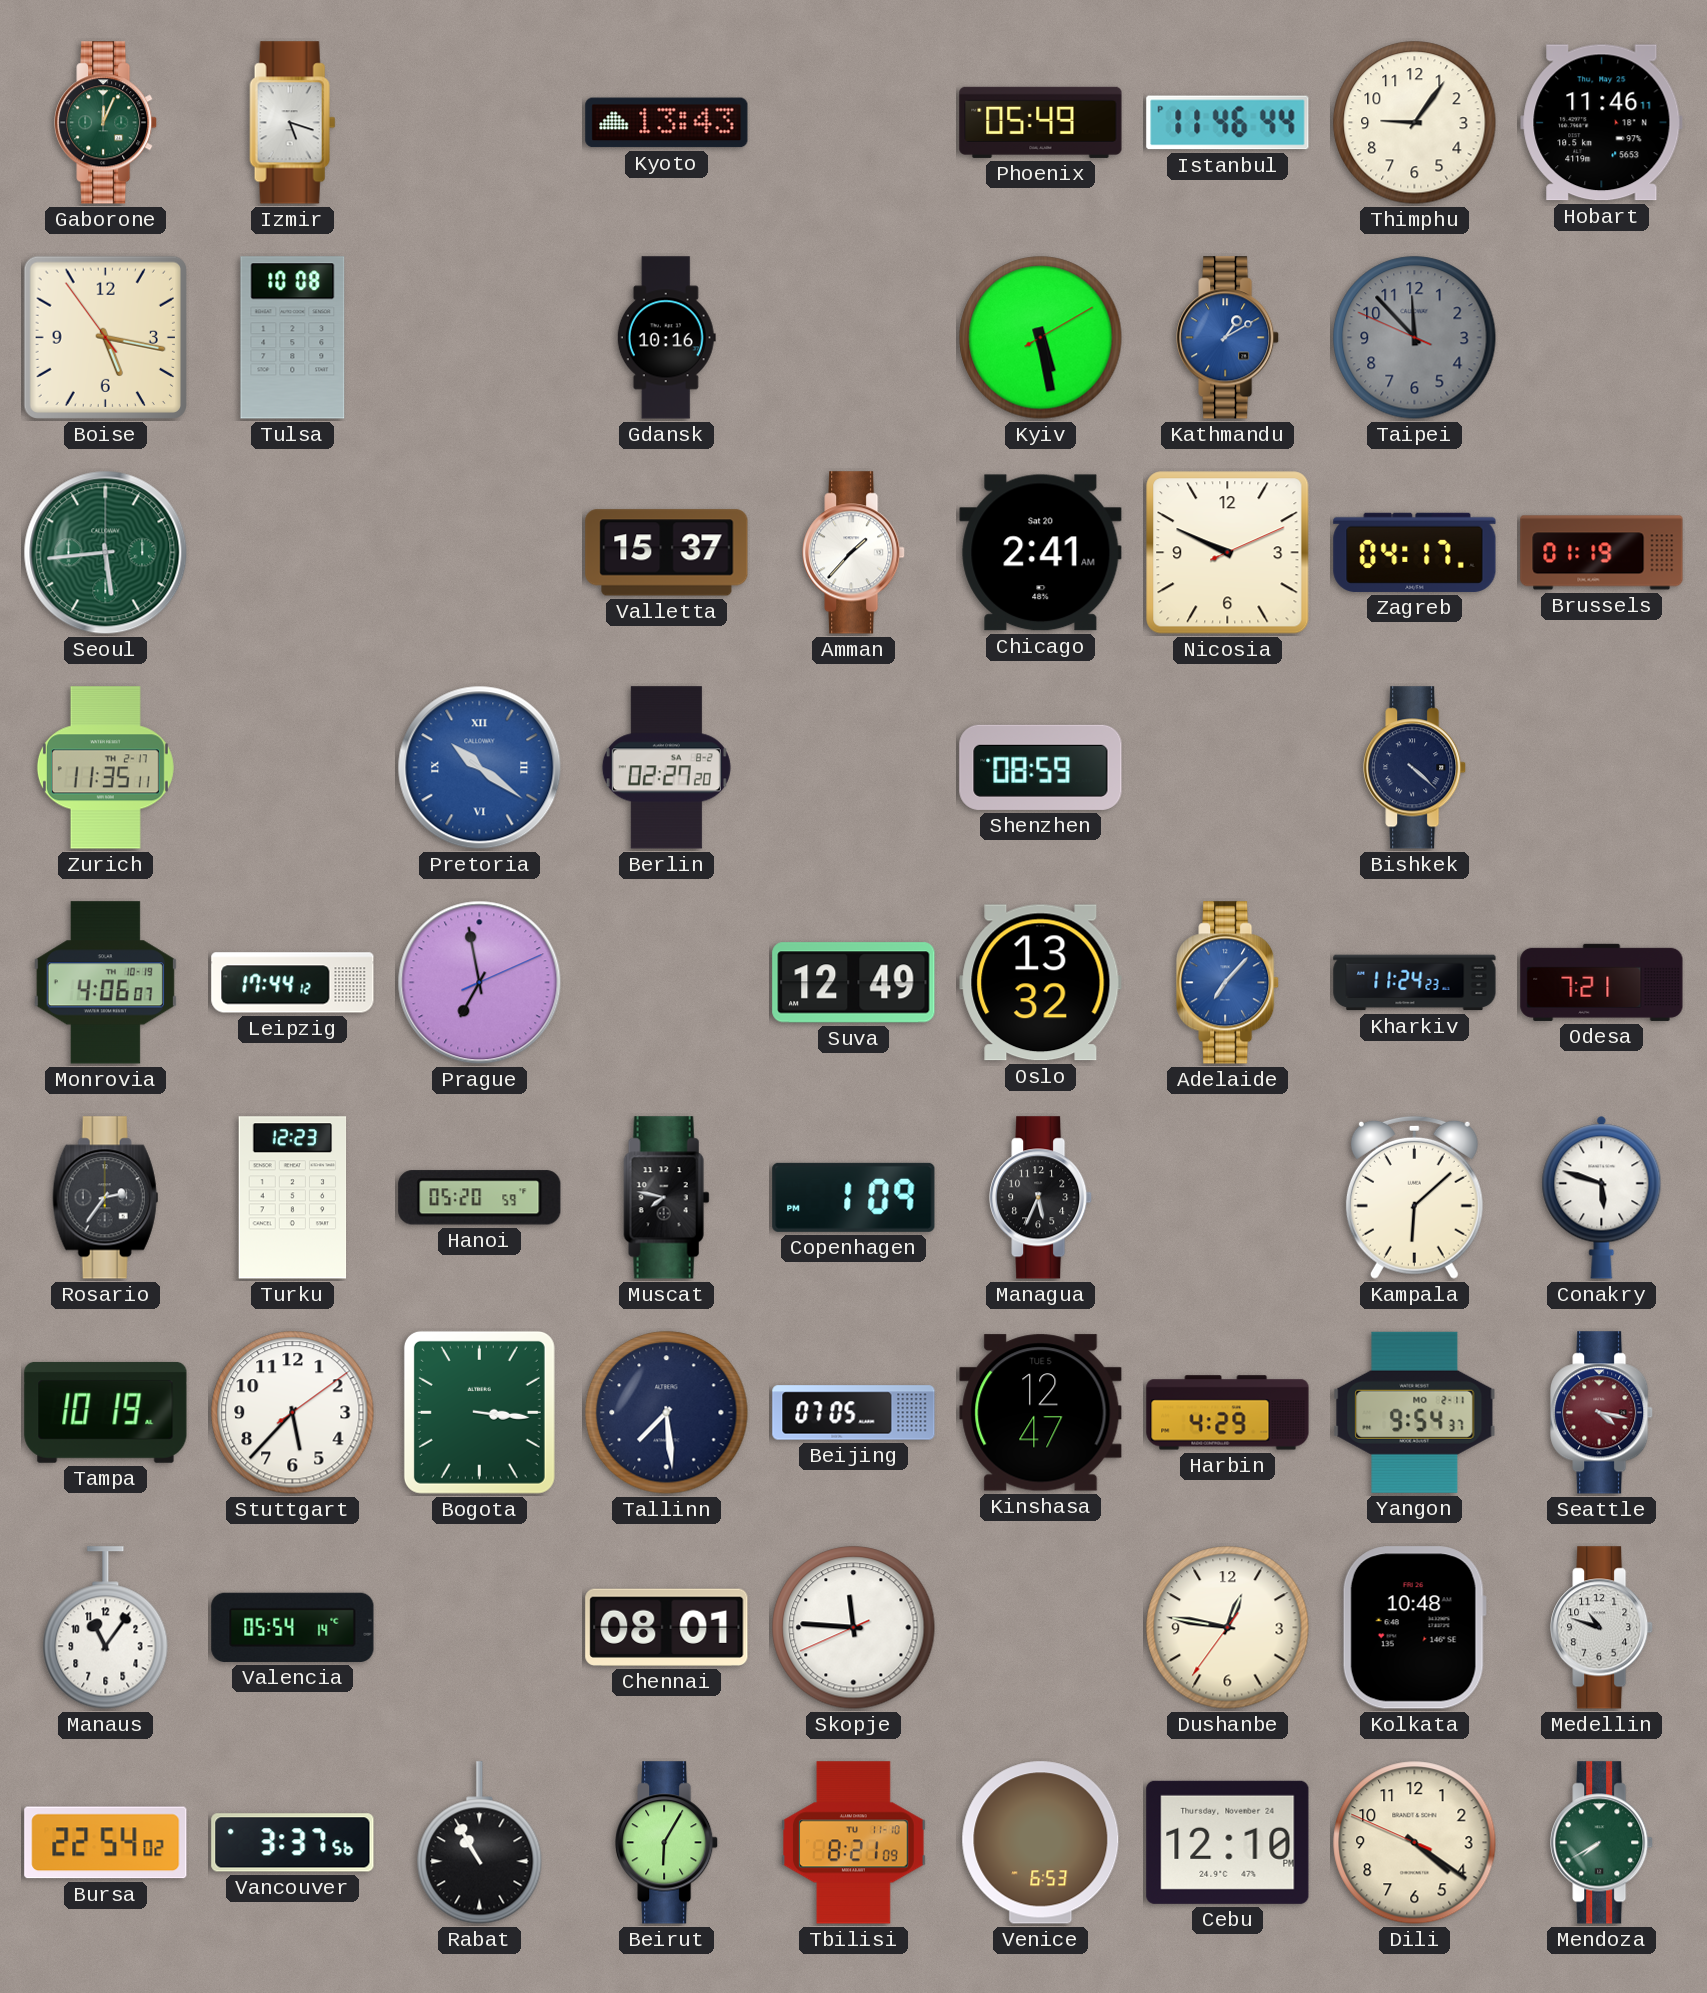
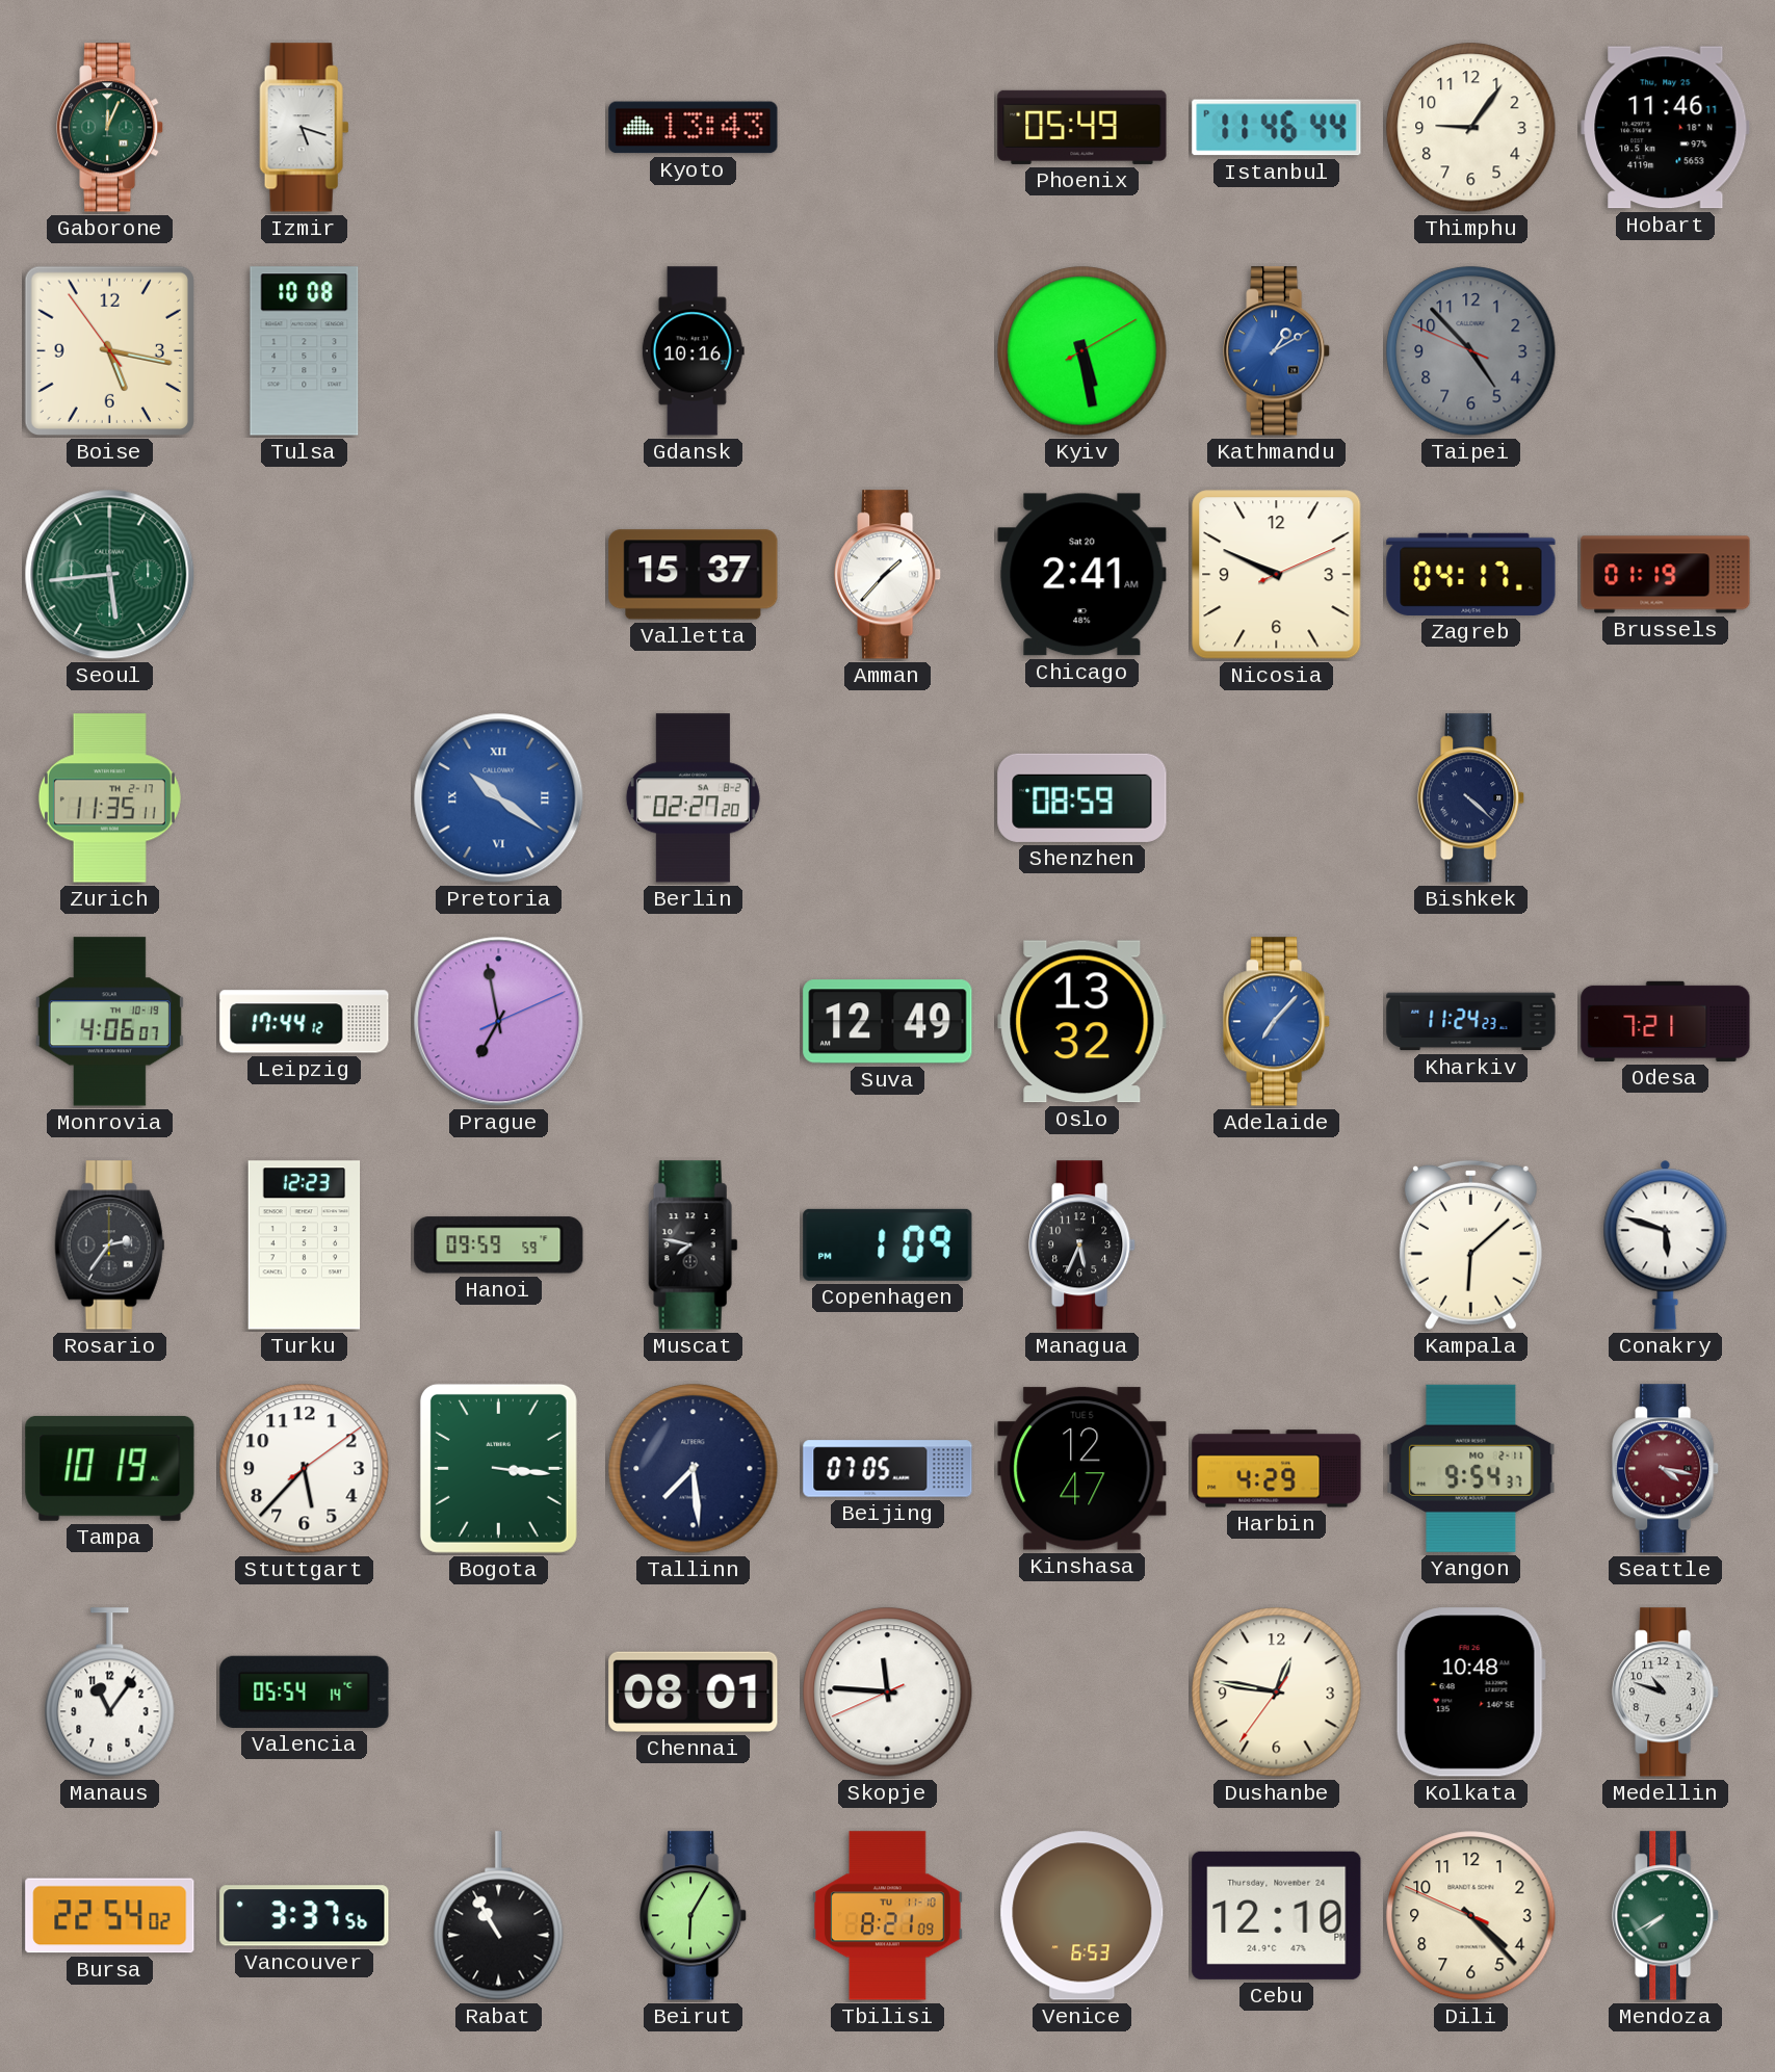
Taipei: 11:52 -> 4:52 (1471, 351)
Hanoi: 05:20 -> 09:59 (499, 1245)
Dili: 4:20 -> 4:22 (1471, 1916)
